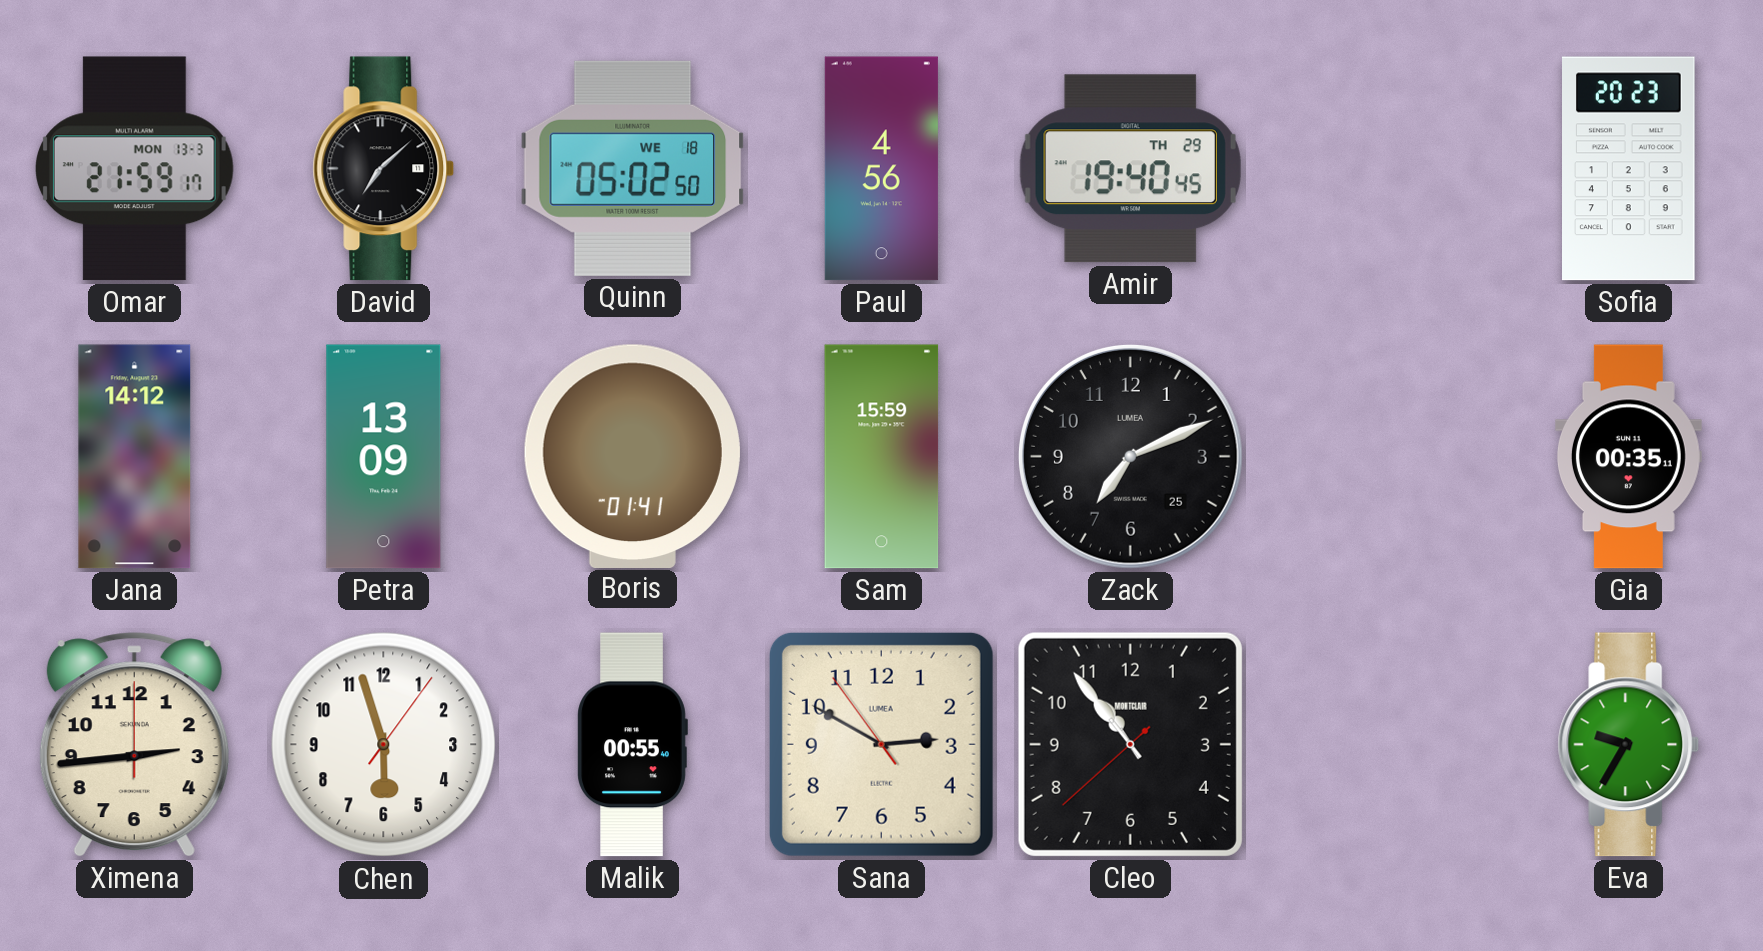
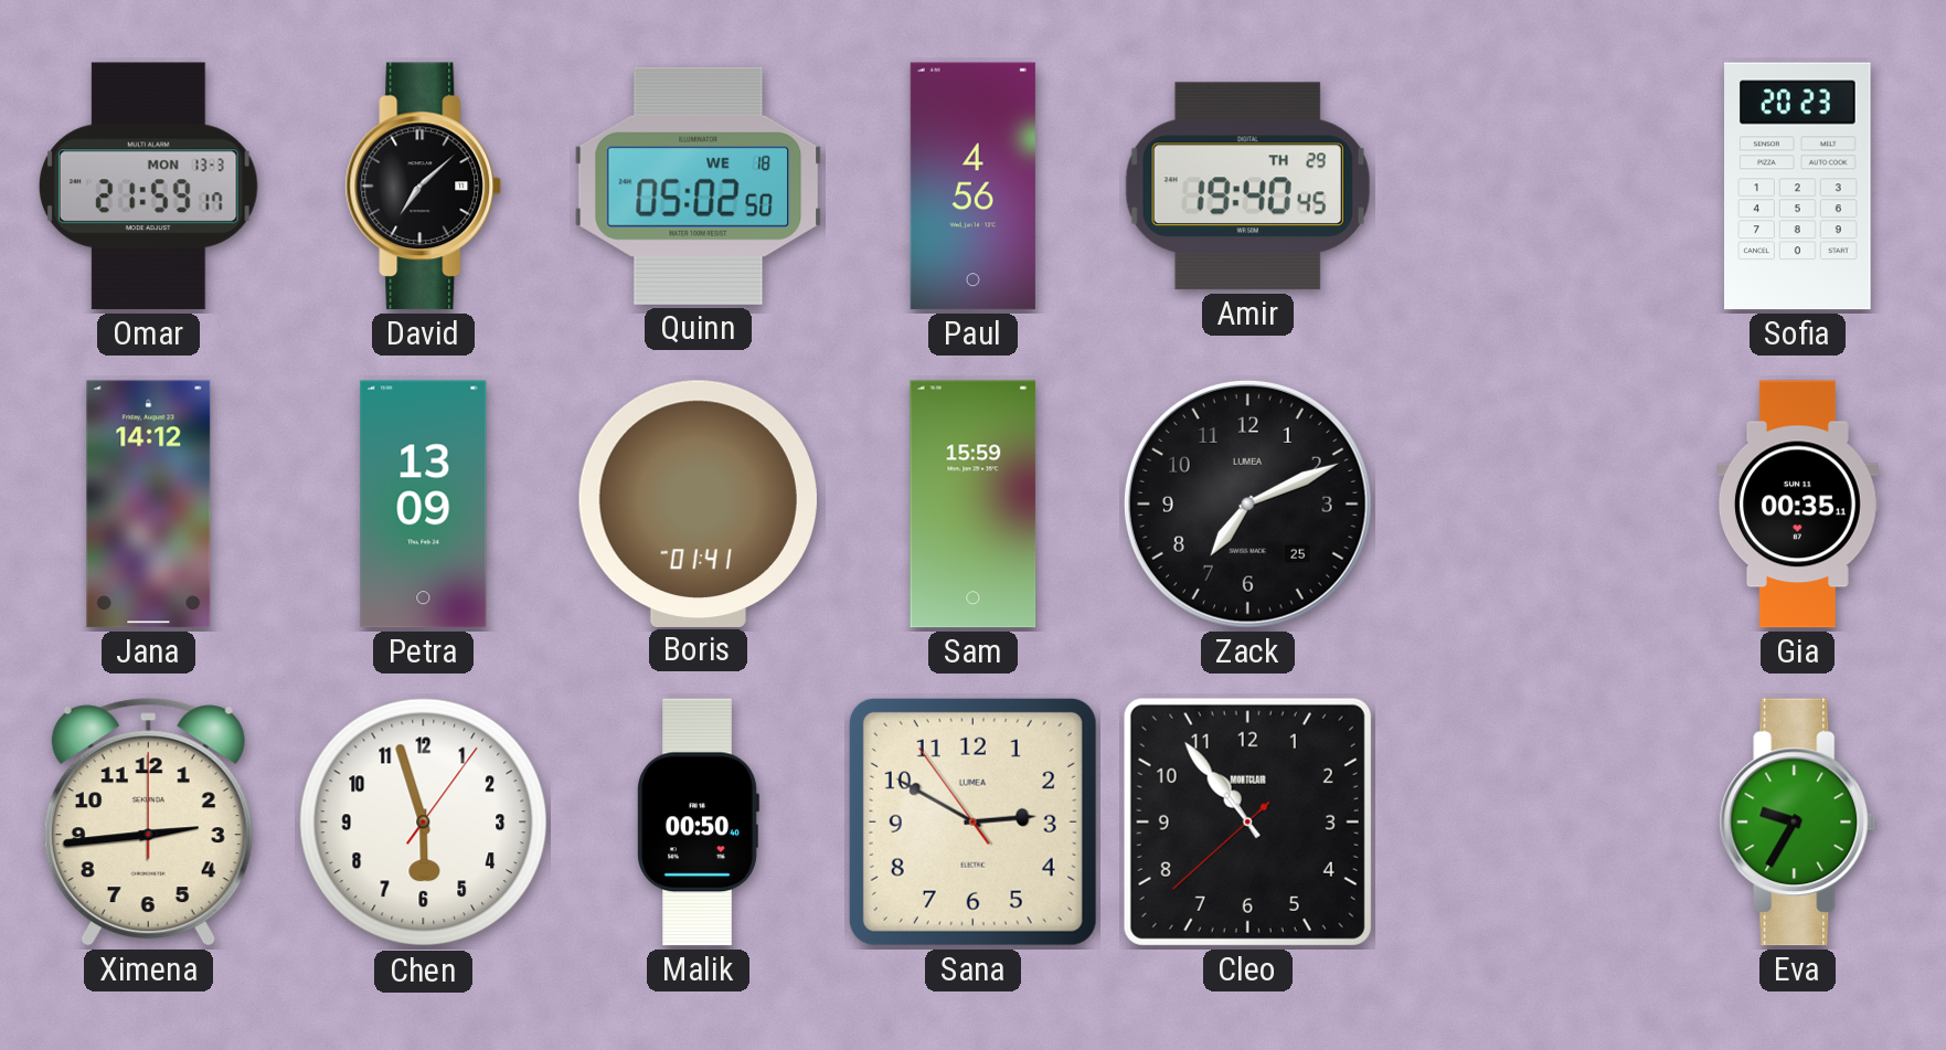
Malik: 00:55 -> 00:50 (698, 823)
